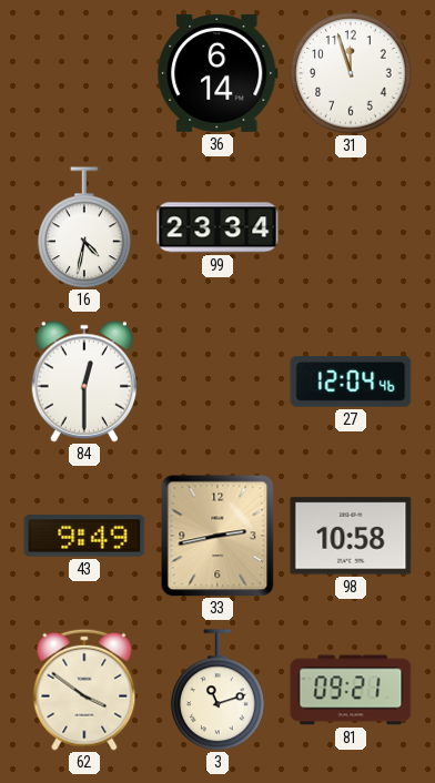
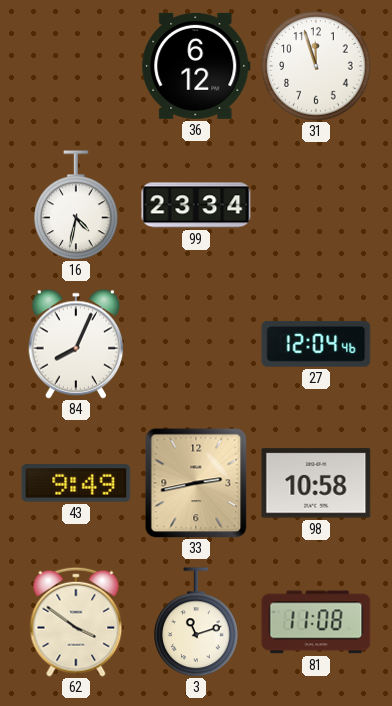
36: 6:14 -> 6:12 (196, 66)
84: 12:30 -> 8:04 (76, 344)
81: 09:21 -> 11:08 (316, 622)
